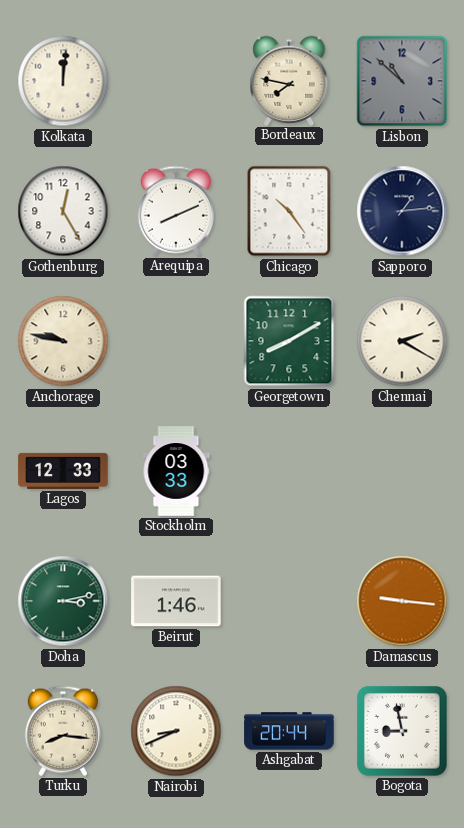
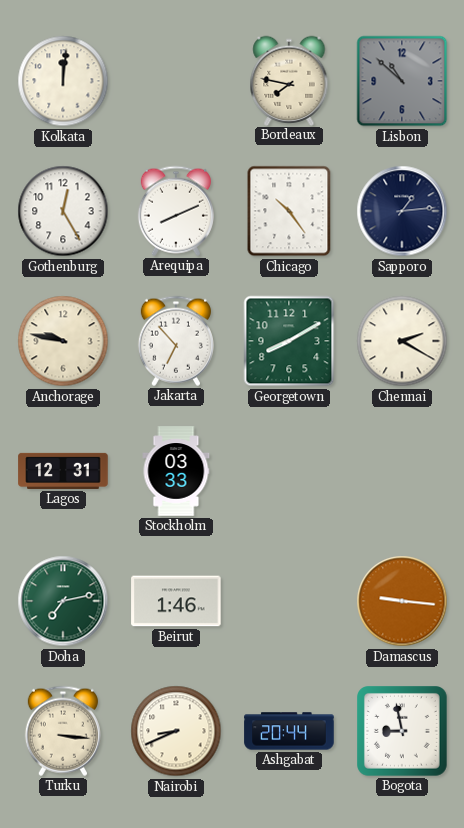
Jakarta: none -> 6:53 (176, 341)
Lagos: 12:33 -> 12:31 (63, 471)
Doha: 3:13 -> 7:13 (63, 601)
Turku: 8:16 -> 3:16 (63, 731)
